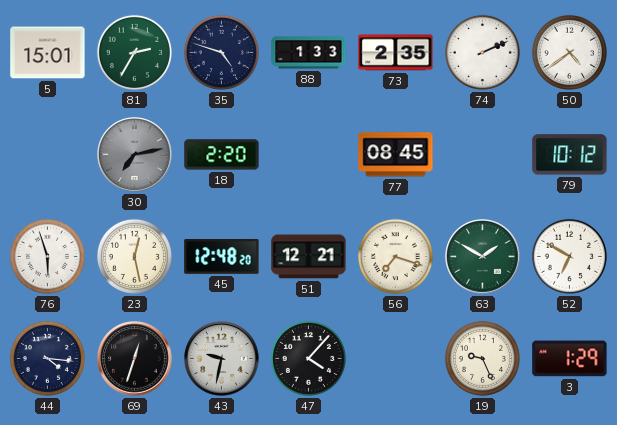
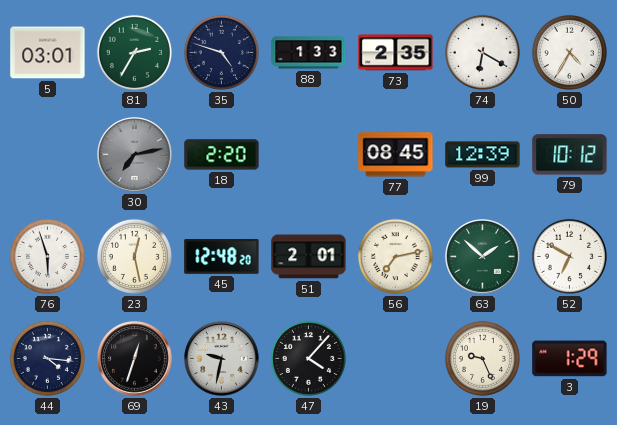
5: 15:01 -> 03:01 (48, 53)
74: 2:11 -> 6:20 (482, 52)
50: 4:39 -> 4:35 (569, 52)
99: none -> 12:39 (483, 155)
51: 12:21 -> 2:01 (309, 257)
56: 7:18 -> 7:13 (395, 256)
63: 1:50 -> 1:52 (483, 257)
